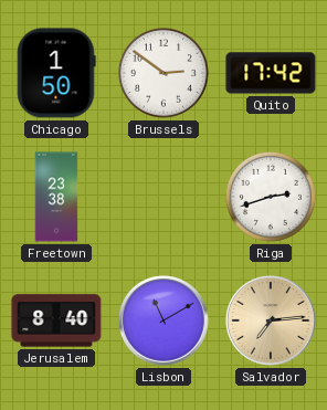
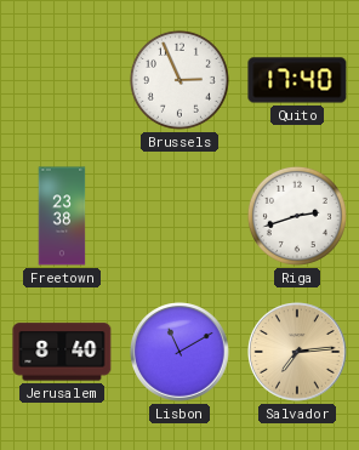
Chicago: 1:50 -> none (56, 73)
Brussels: 2:51 -> 2:56 (180, 80)
Quito: 17:42 -> 17:40 (297, 80)
